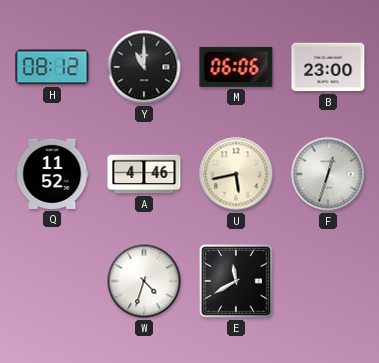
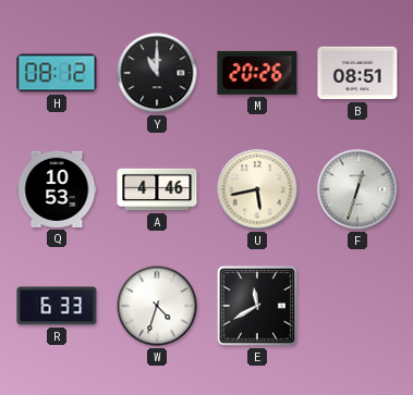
M: 06:06 -> 20:26 (257, 73)
B: 23:00 -> 08:51 (357, 73)
Q: 11:52 -> 10:53 (57, 189)
R: none -> 6:33 (57, 306)
